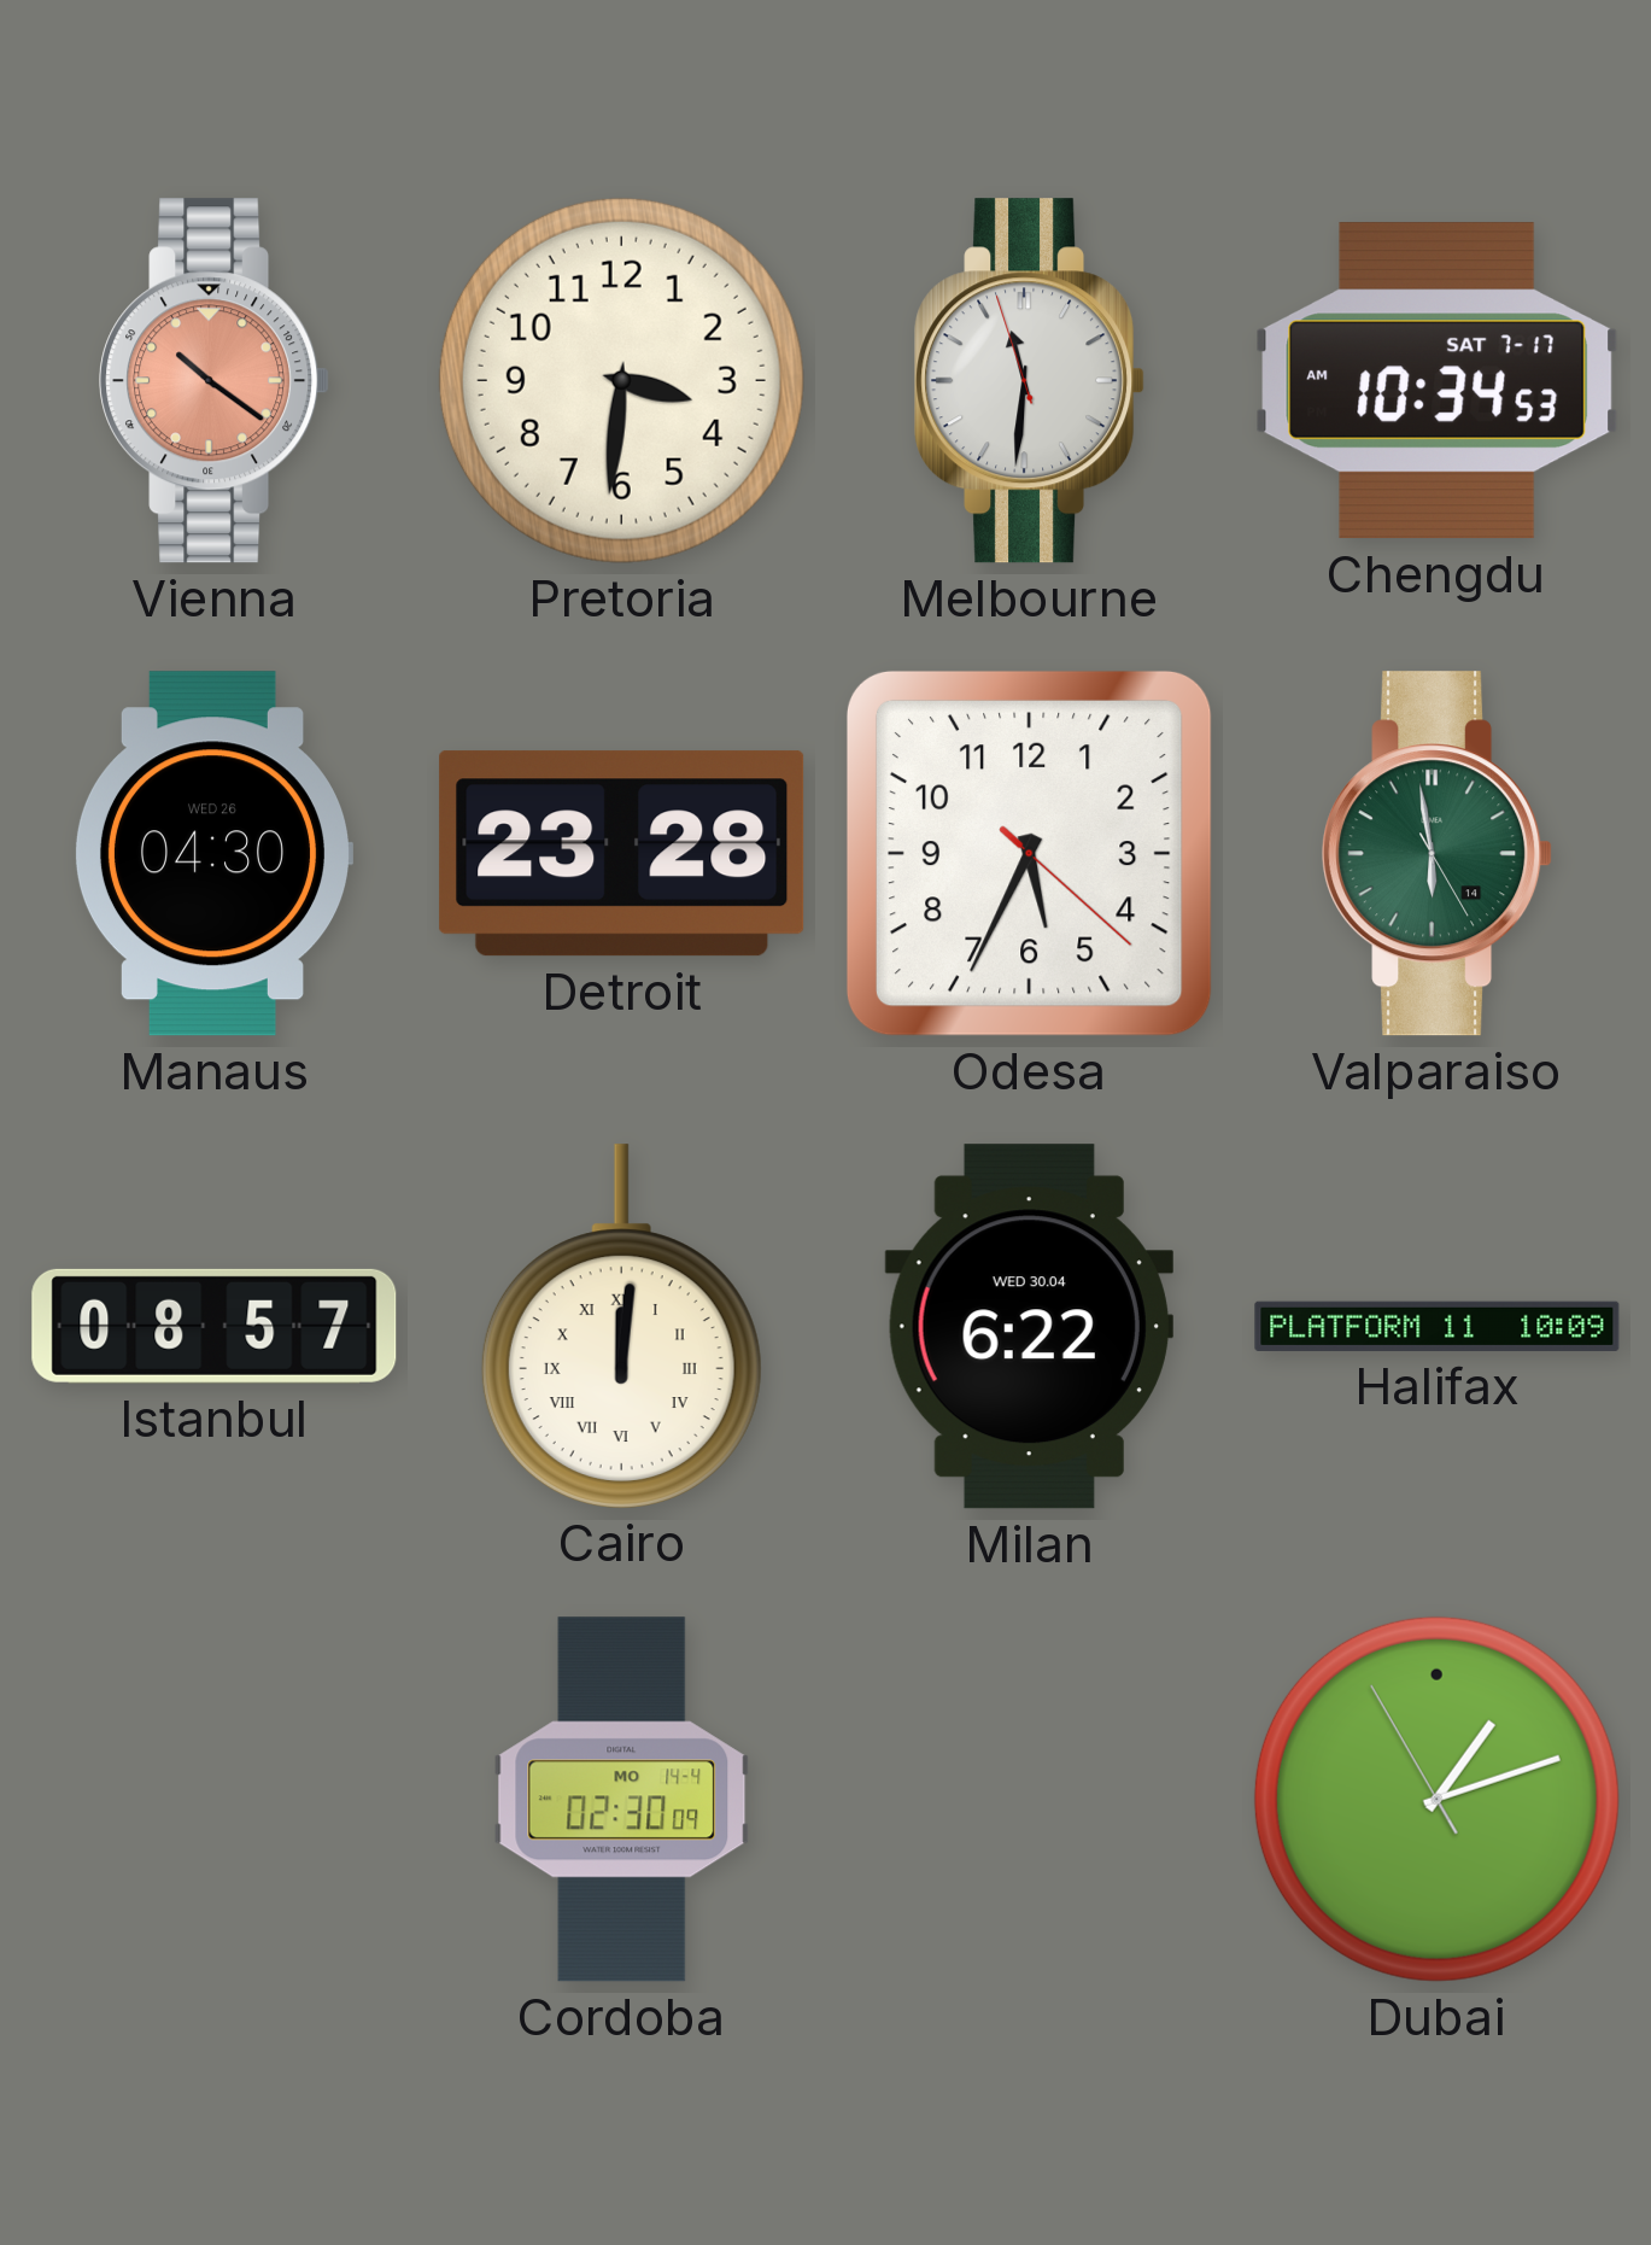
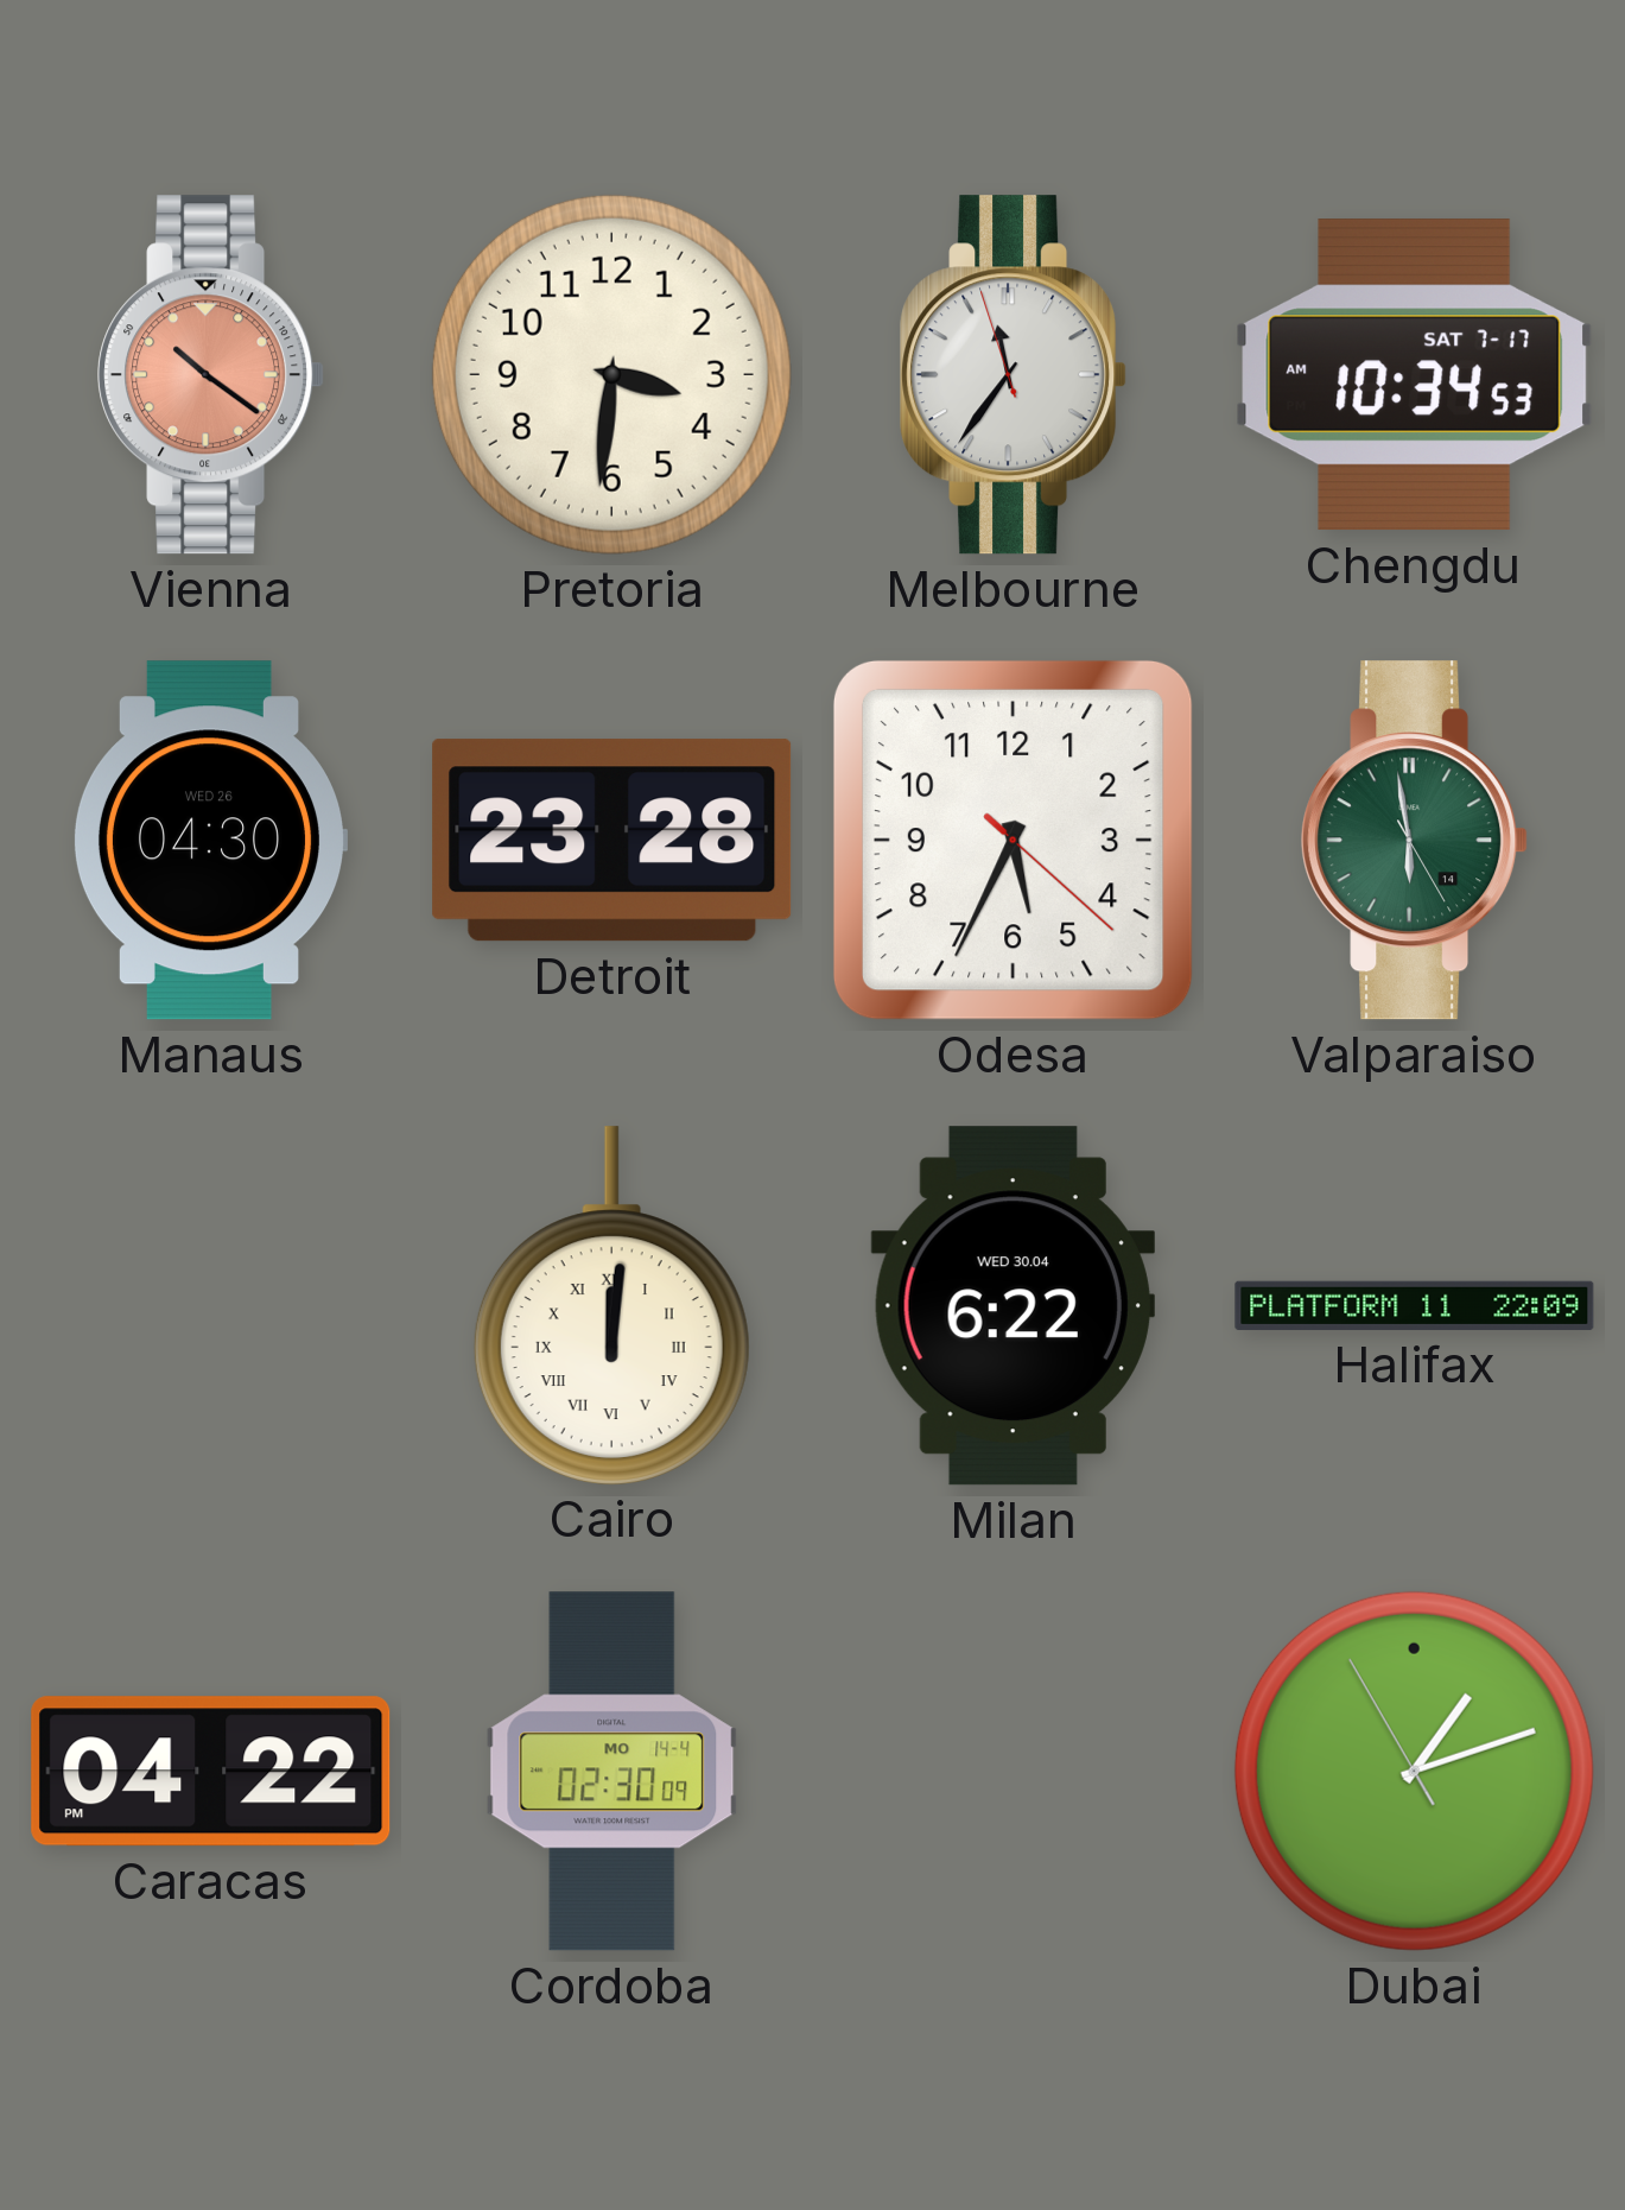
Melbourne: 11:30 -> 11:35 (1014, 375)
Istanbul: 08:57 -> none (215, 1326)
Halifax: 10:09 -> 22:09 (1415, 1305)
Caracas: none -> 04:22 (211, 1772)
